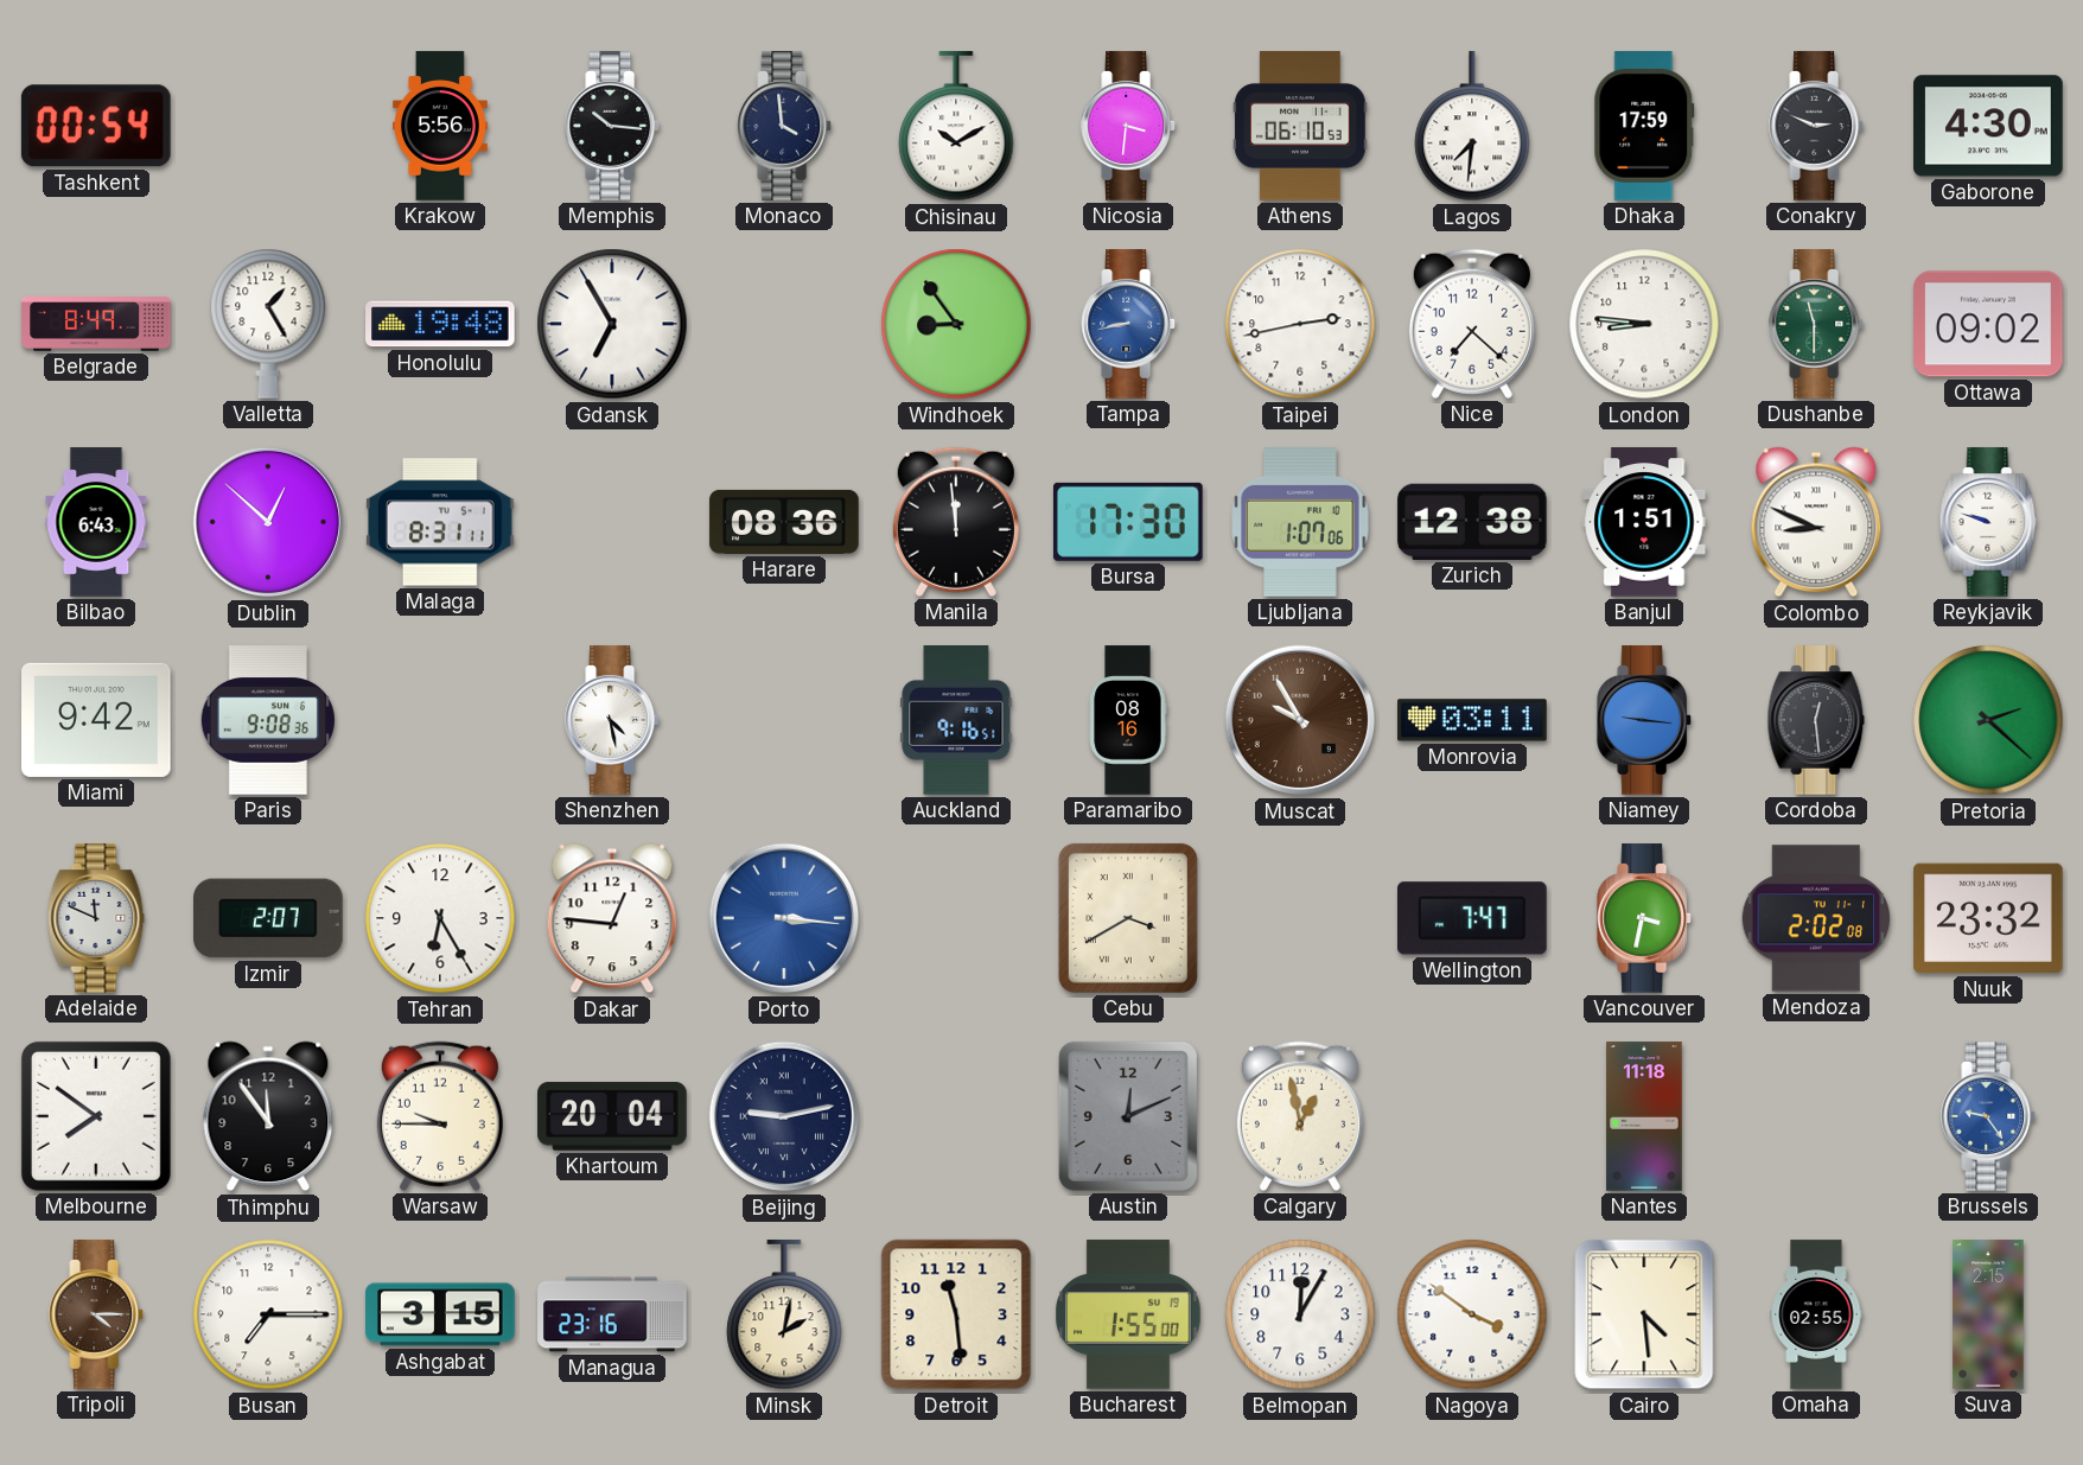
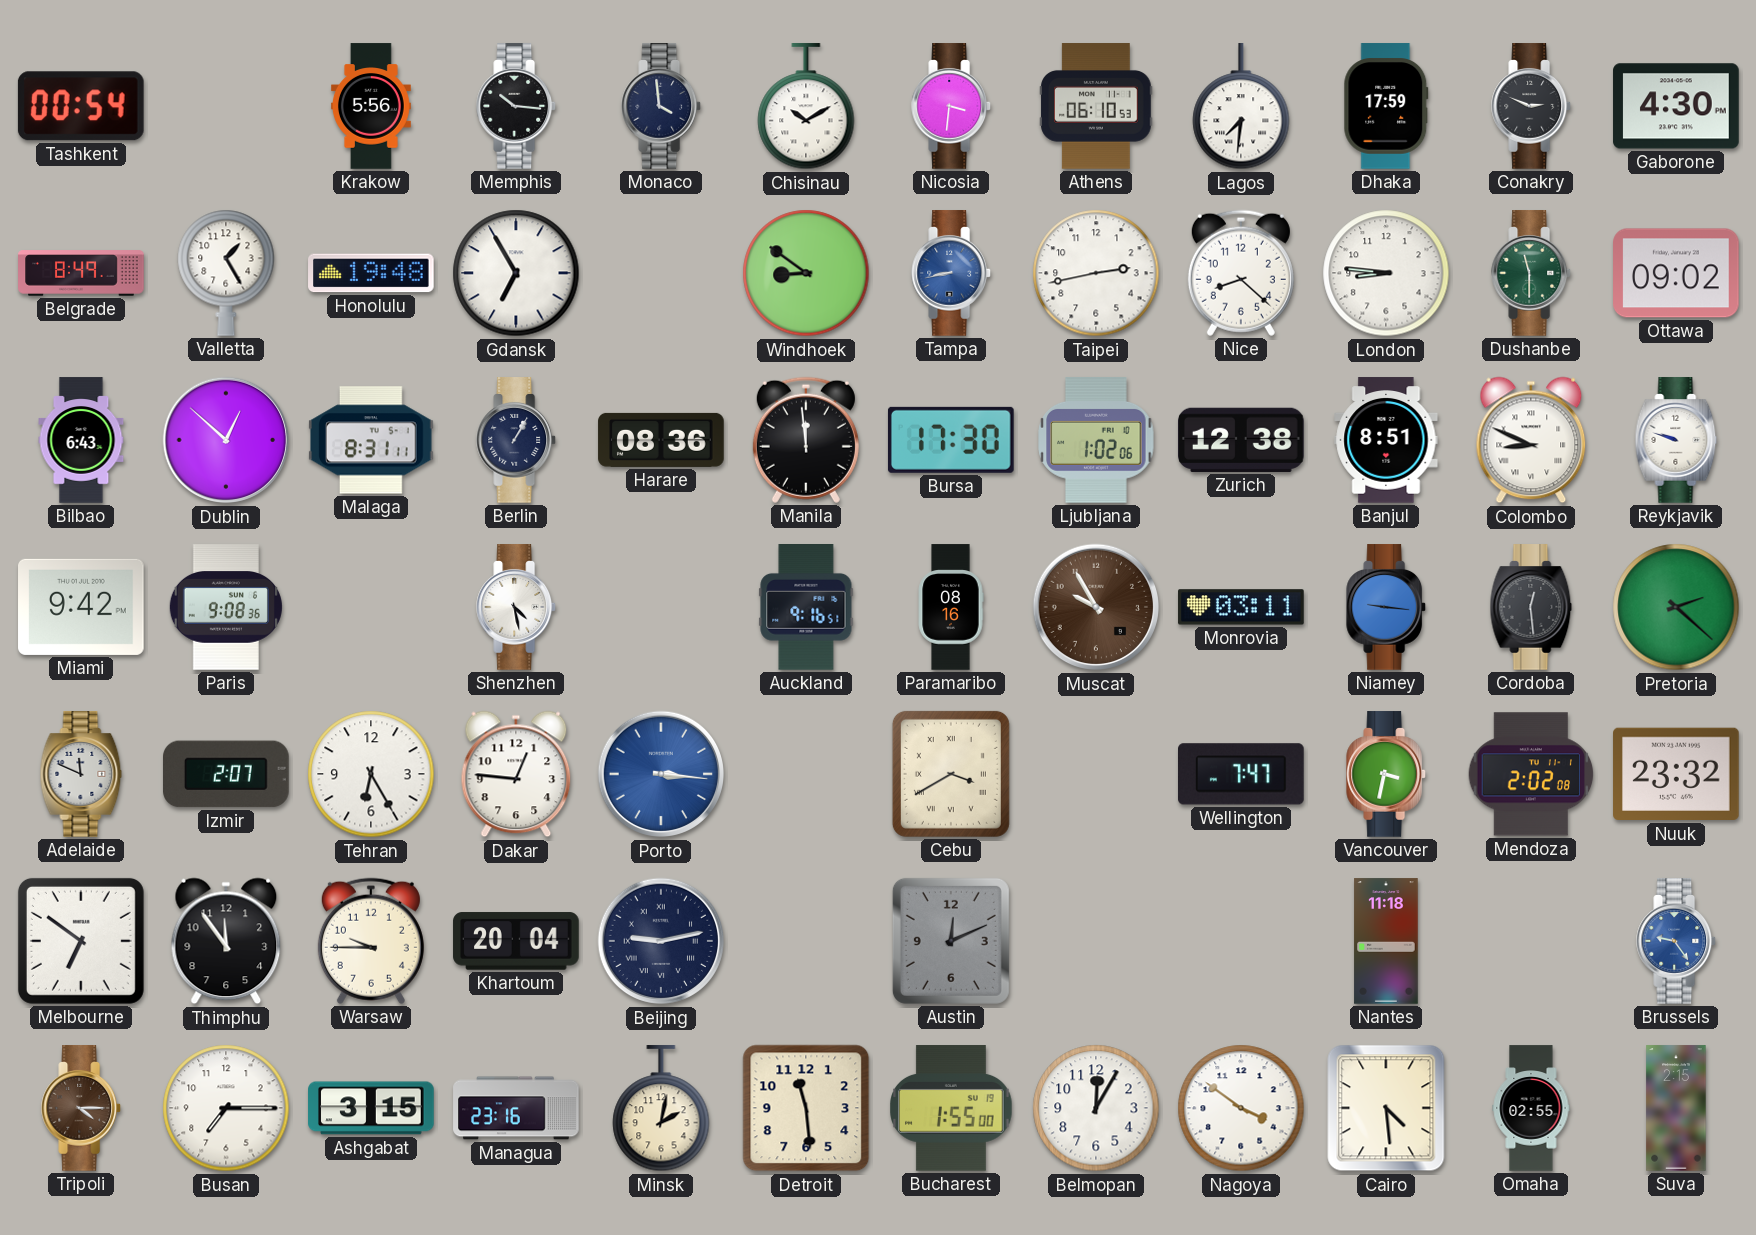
Windhoek: 8:54 -> 8:51 (806, 273)
Nice: 7:22 -> 8:22 (1241, 273)
Berlin: none -> 1:05 (517, 440)
Ljubljana: 1:07 -> 1:02 (1096, 440)
Banjul: 1:51 -> 8:51 (1386, 440)
Melbourne: 7:51 -> 6:51 (81, 941)
Calgary: 12:58 -> none (1300, 1116)
